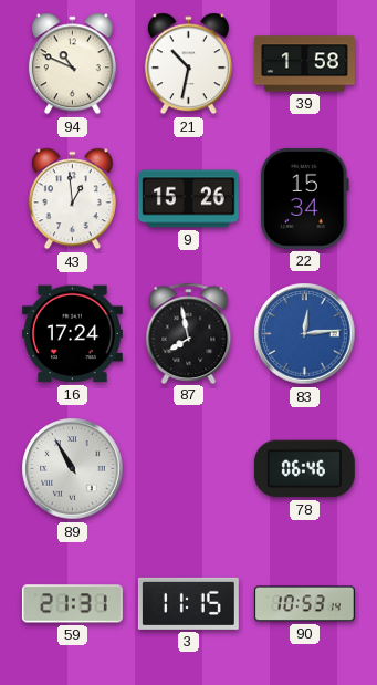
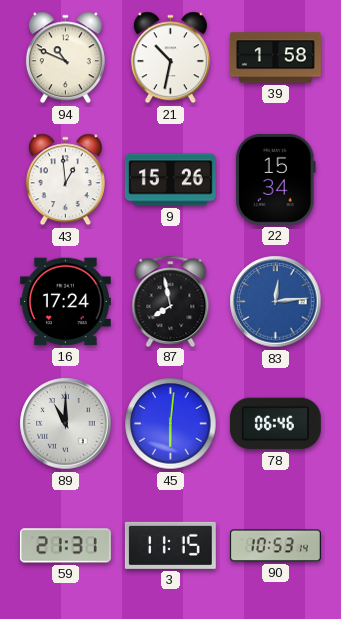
89: 10:55 -> 11:00 (66, 424)
45: none -> 6:01 (171, 424)
